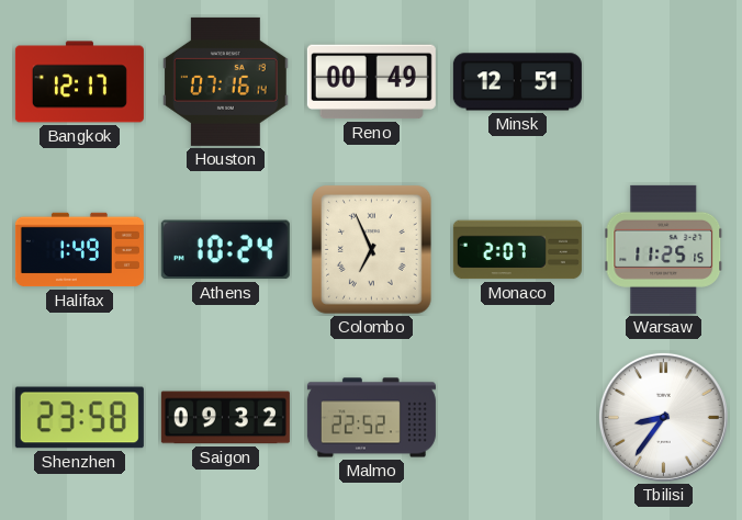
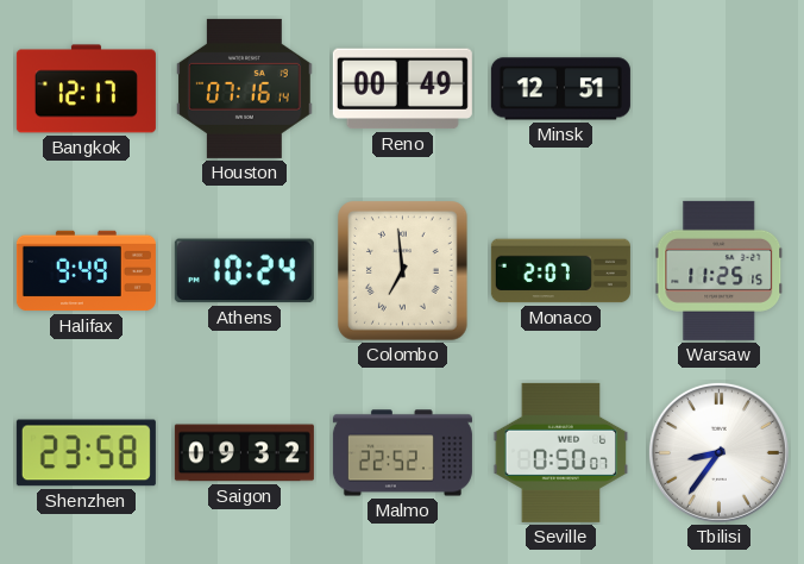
Halifax: 1:49 -> 9:49 (86, 271)
Colombo: 6:56 -> 6:59 (403, 271)
Seville: none -> 0:50 (561, 452)
